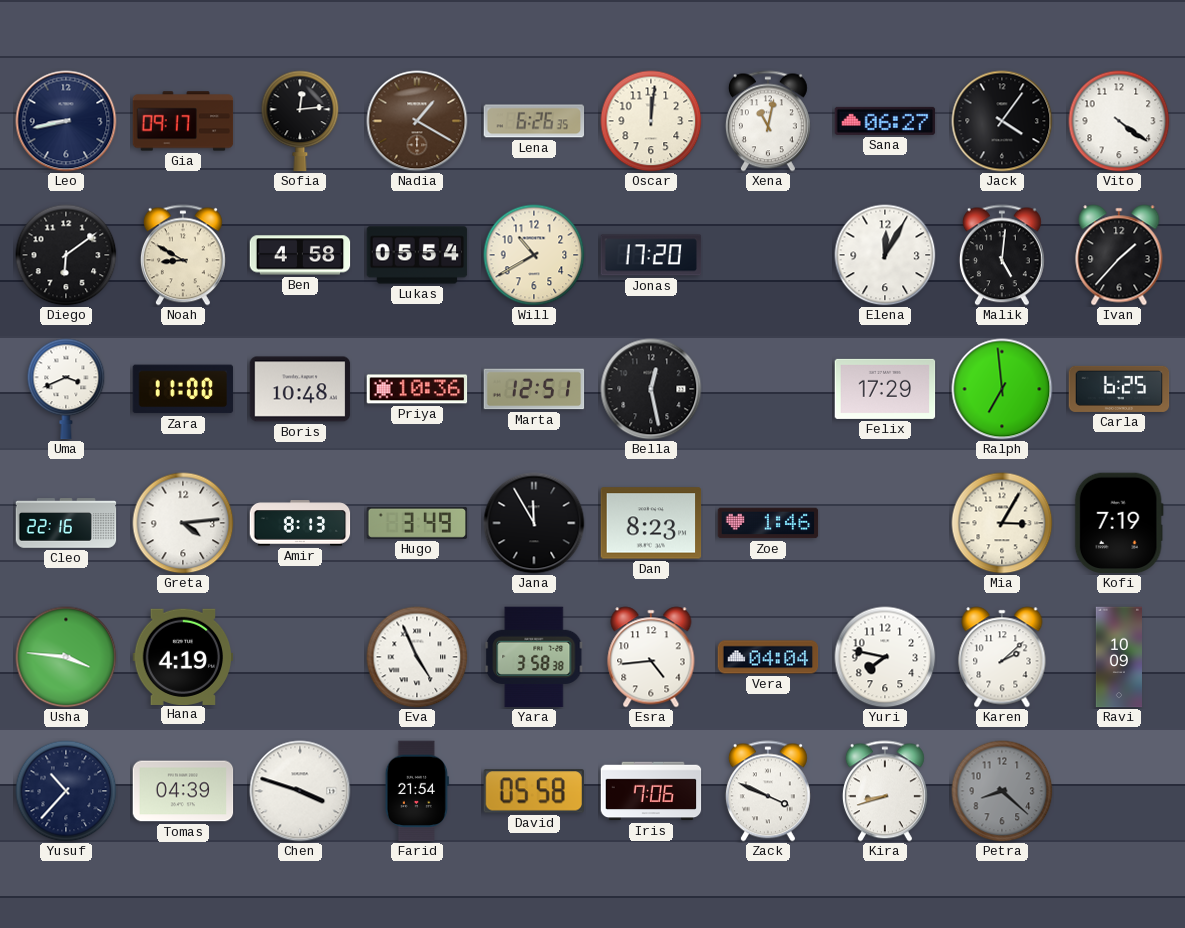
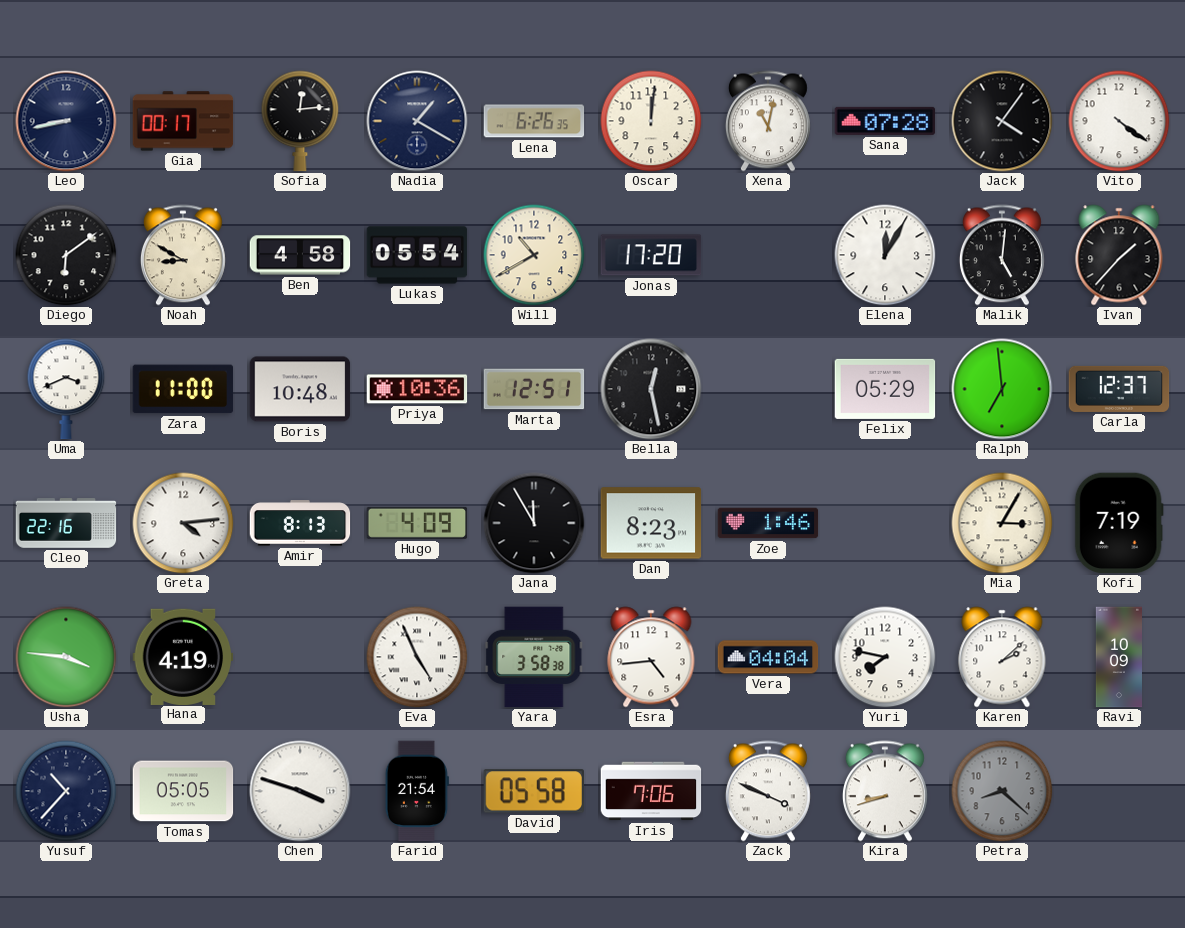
Gia: 09:17 -> 00:17 (183, 121)
Nadia dial: brown -> navy (417, 121)
Sana: 06:27 -> 07:28 (885, 121)
Felix: 17:29 -> 05:29 (885, 389)
Carla: 6:25 -> 12:37 (1119, 389)
Hugo: 3:49 -> 4:09 (417, 523)
Tomas: 04:39 -> 05:05 (183, 791)
